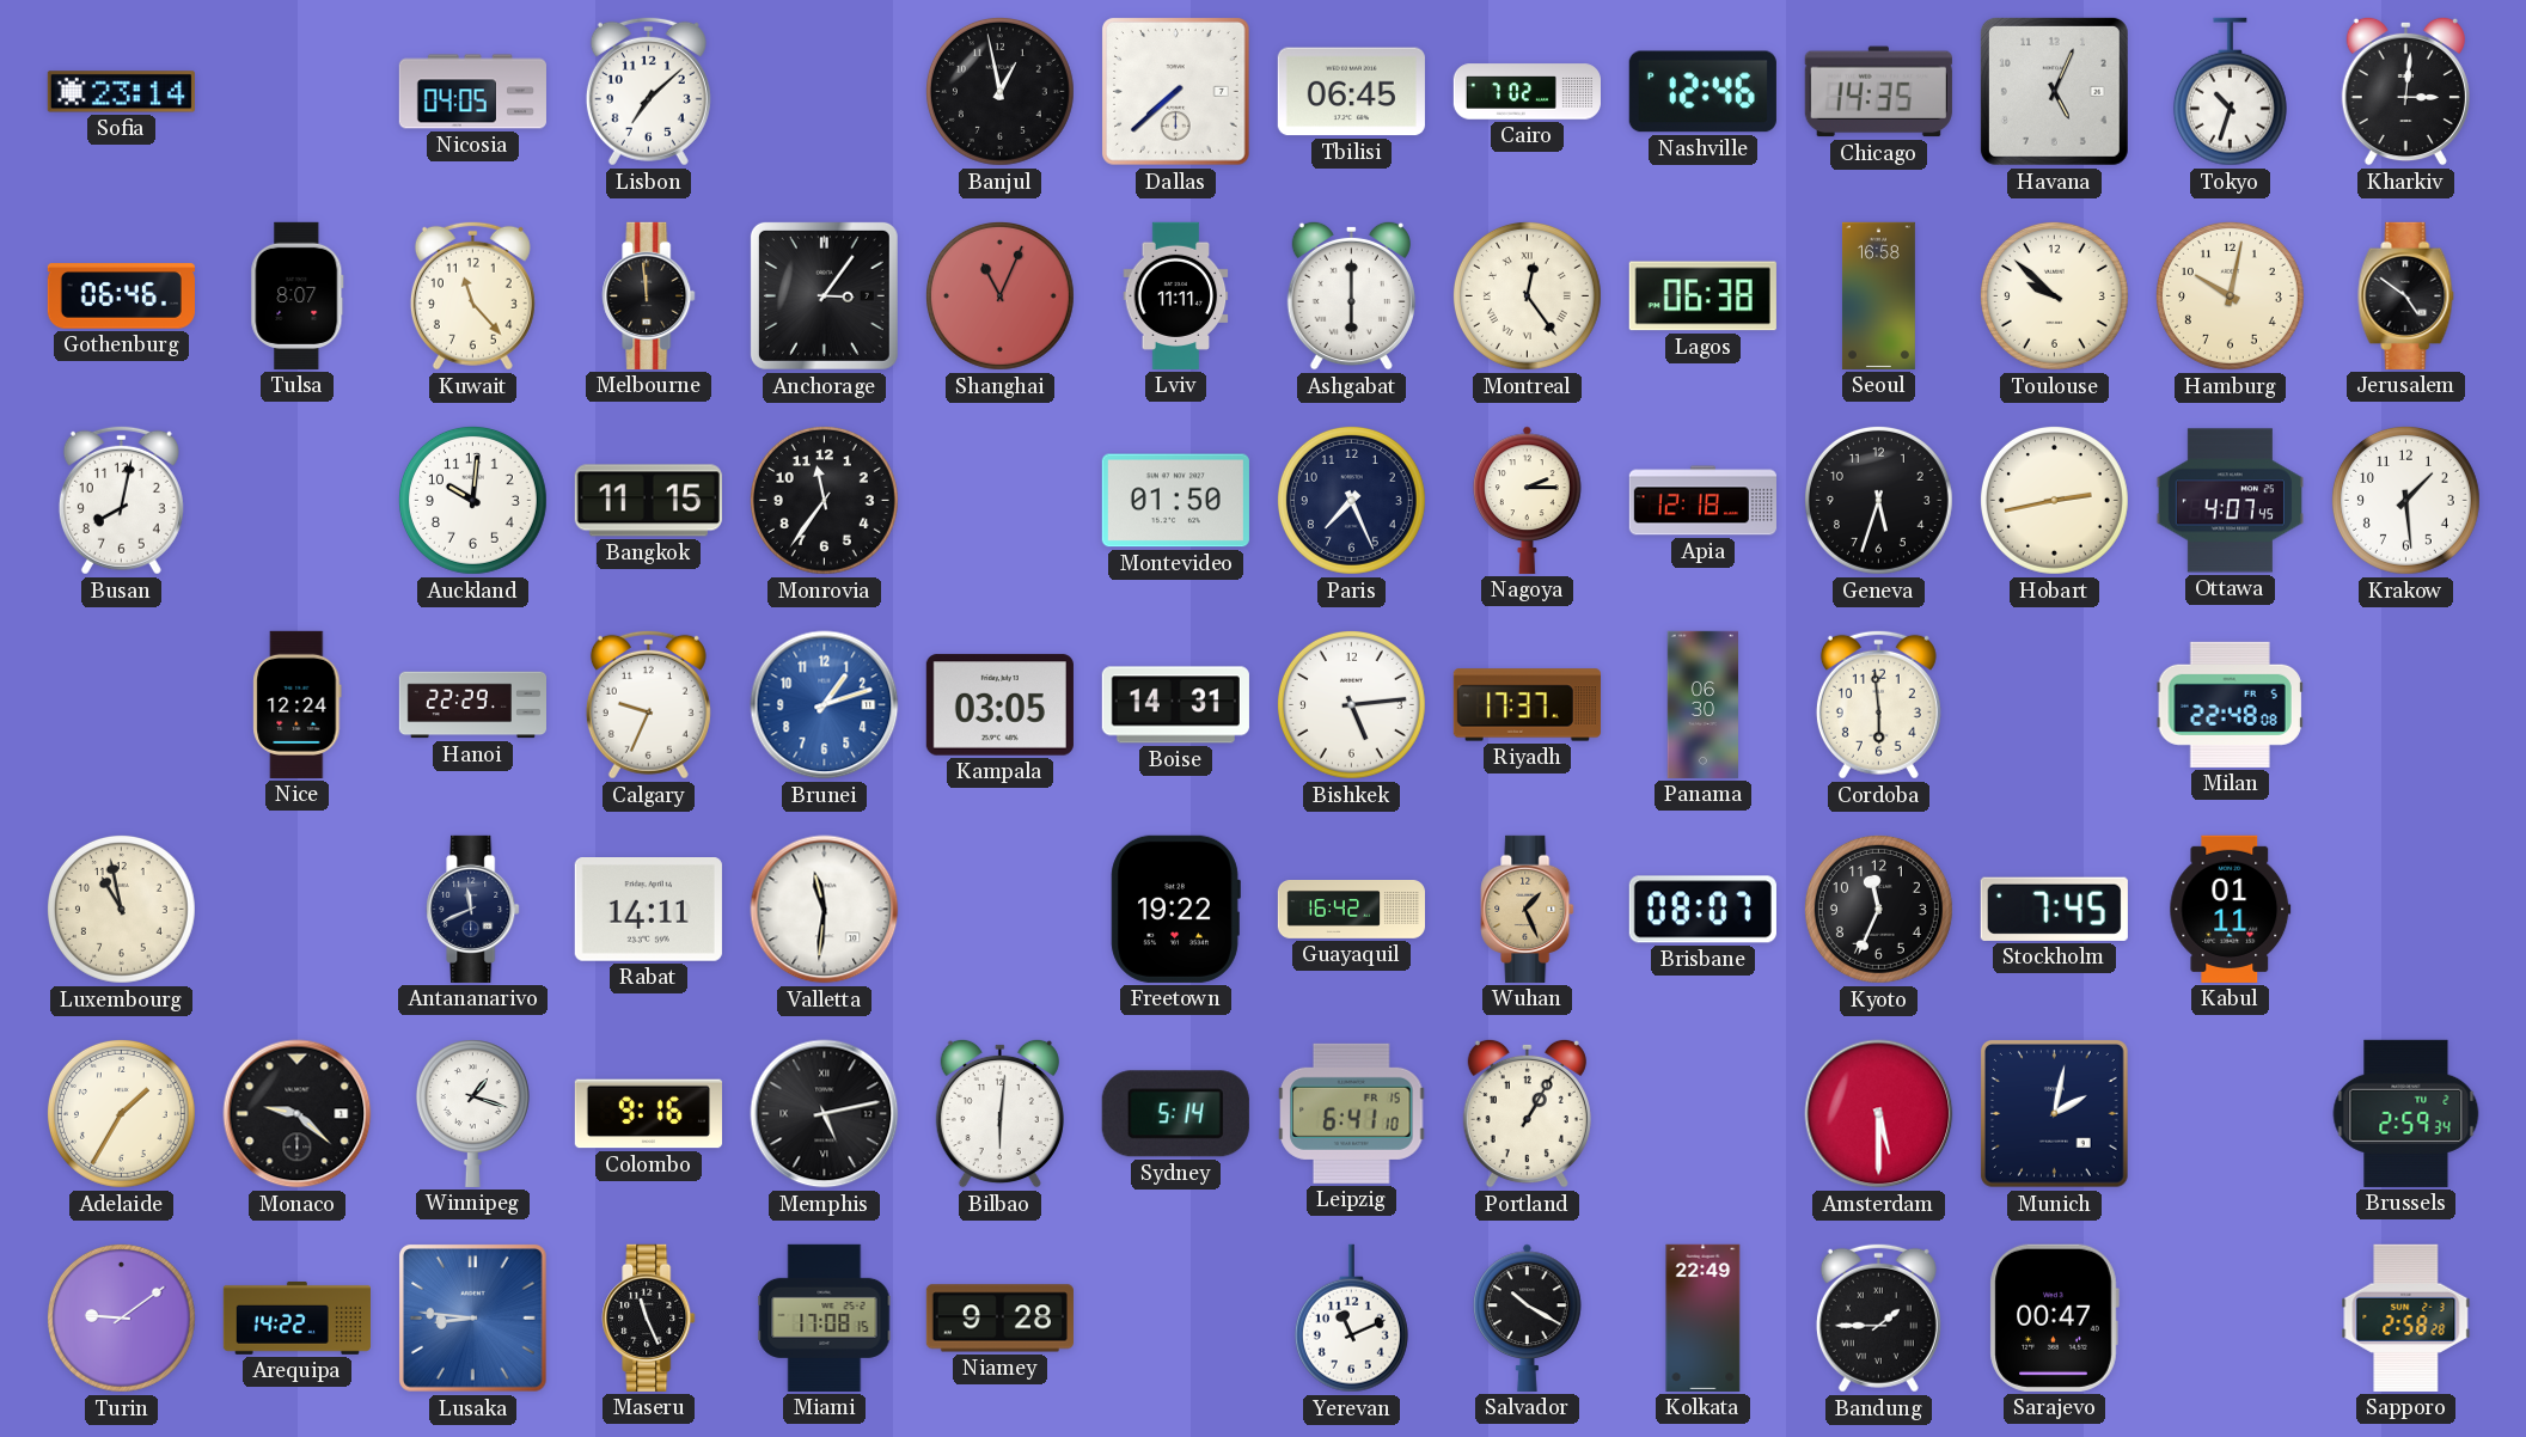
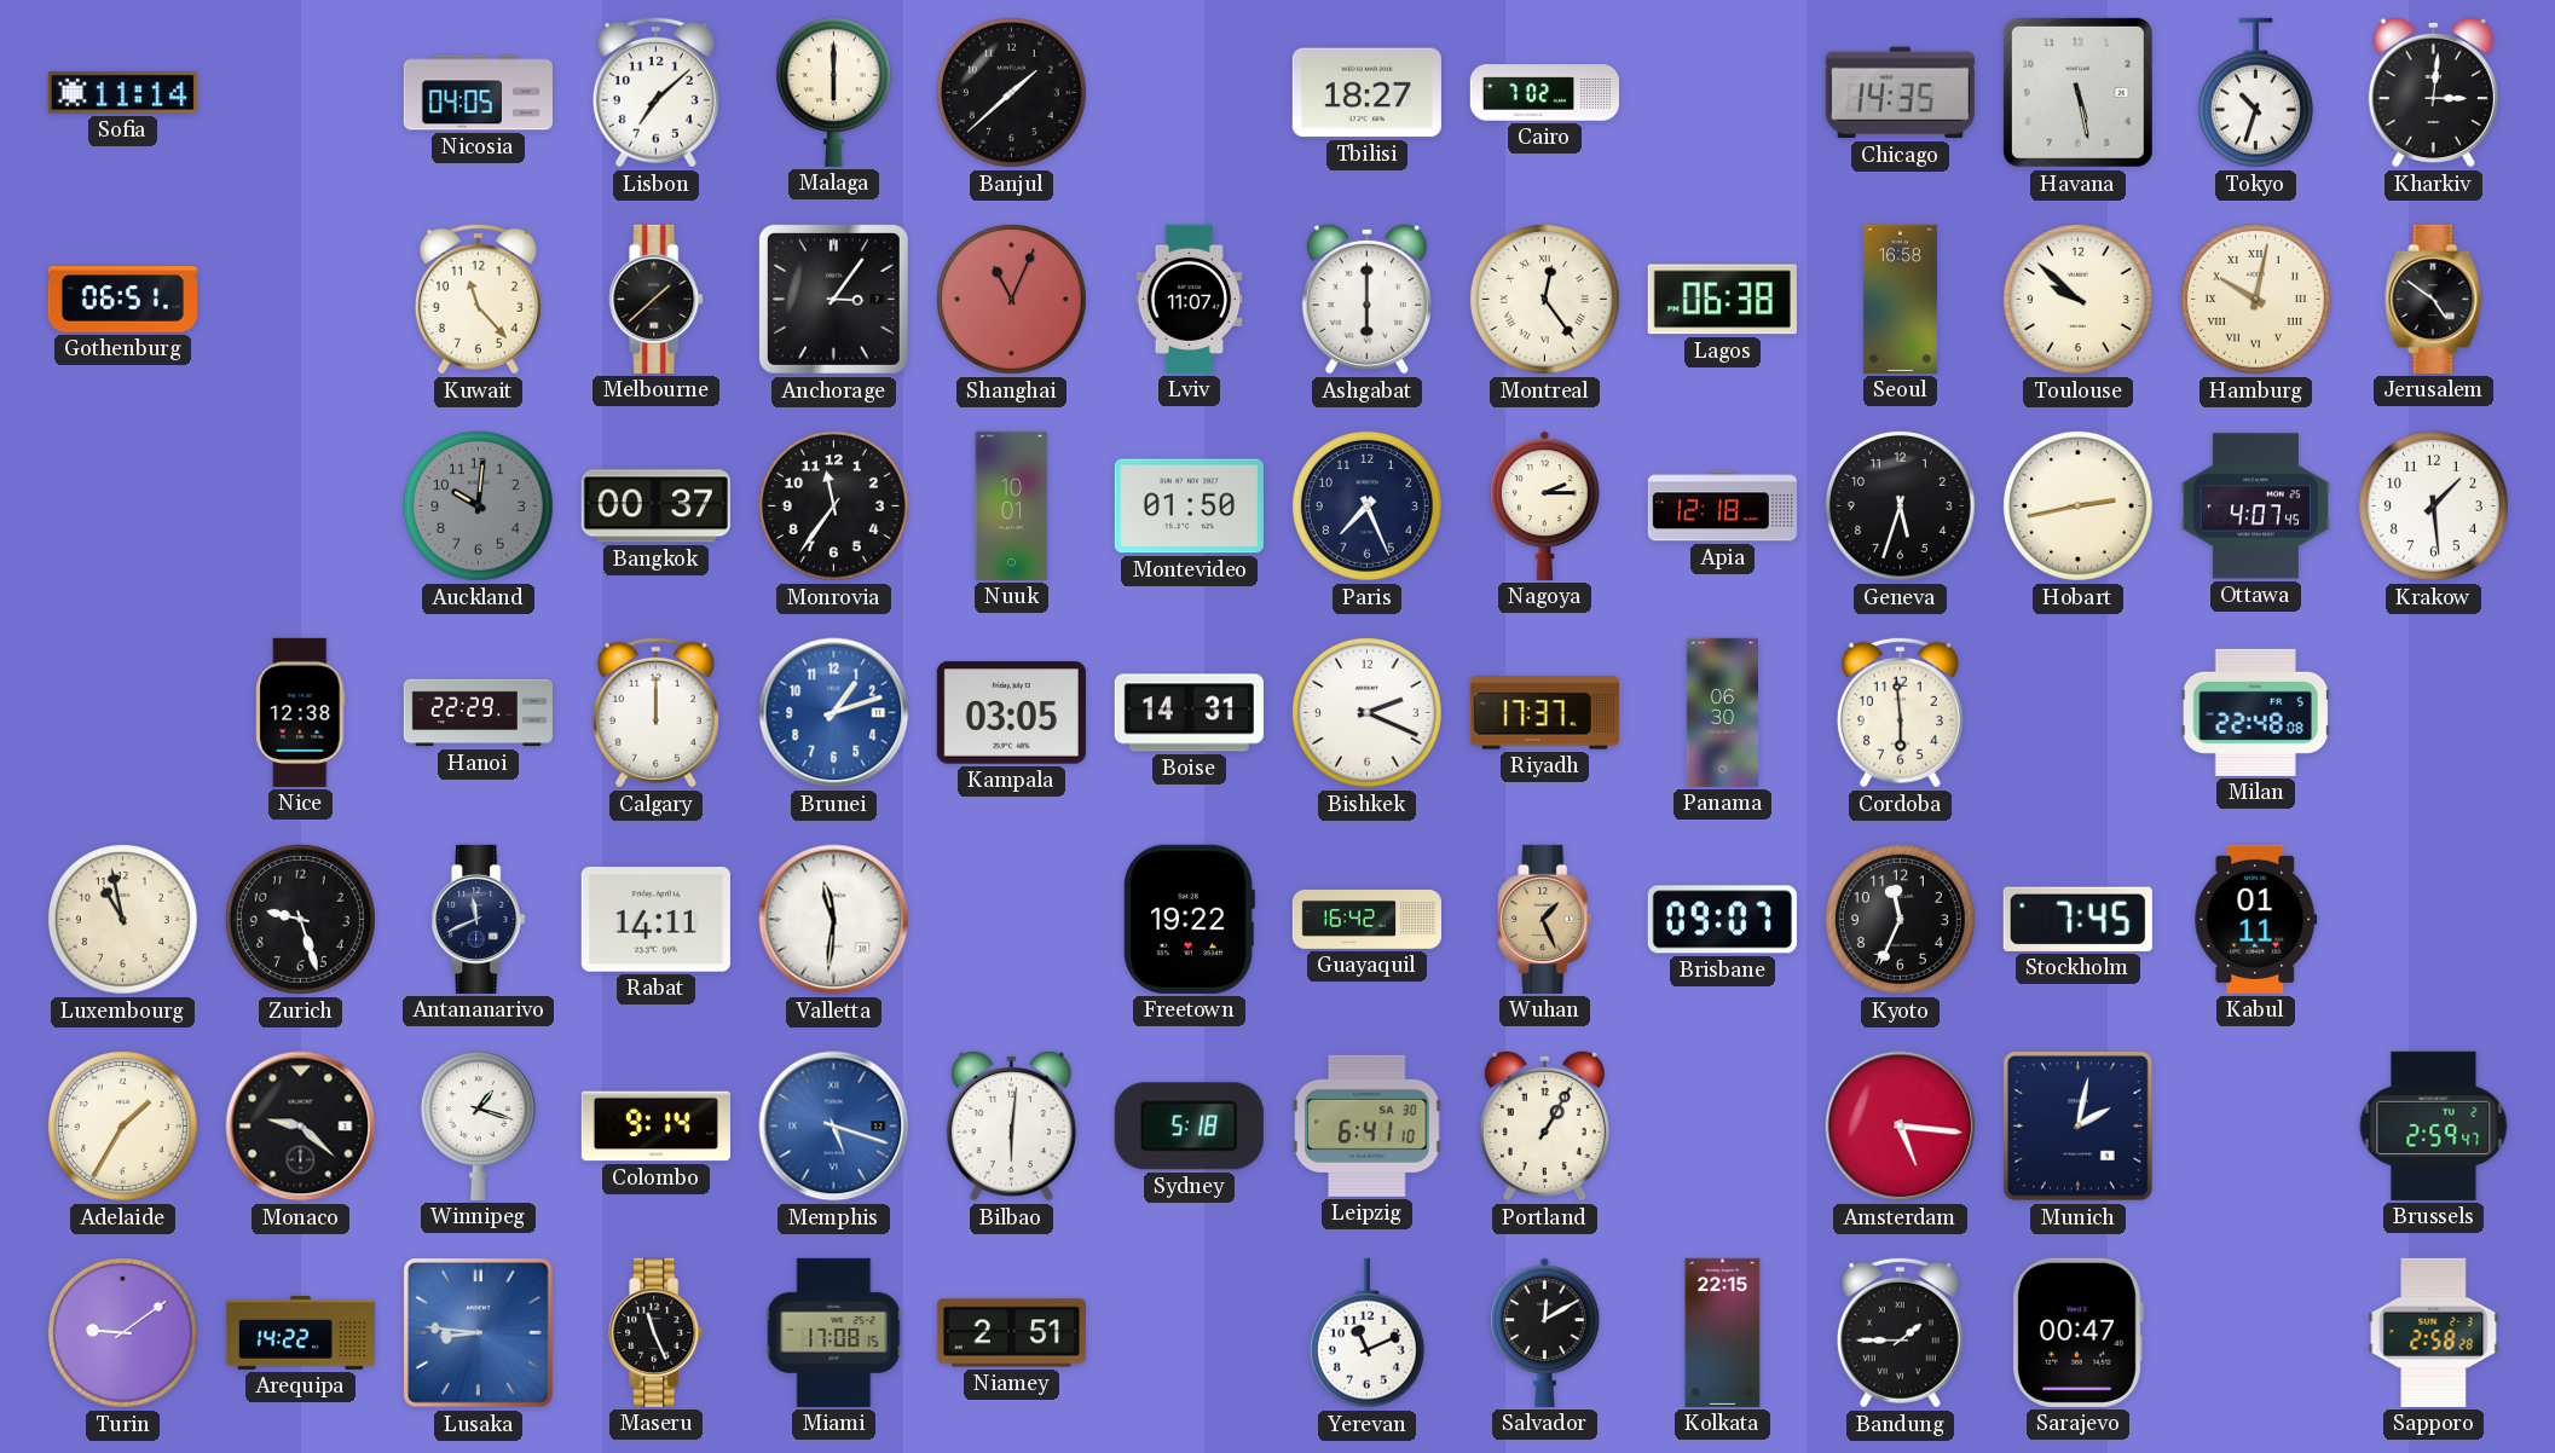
Sofia: 23:14 -> 11:14 (122, 93)
Malaga: none -> 6:00 (833, 92)
Banjul: 12:58 -> 1:38 (1011, 92)
Dallas: 7:38 -> none (1176, 92)
Tbilisi: 06:45 -> 18:27 (1366, 93)
Nashville: 12:46 -> none (1702, 92)
Havana: 5:04 -> 5:28 (2077, 92)
Gothenburg: 06:46 -> 06:51 (122, 300)
Tulsa: 8:07 -> none (298, 295)
Melbourne: 11:59 -> 1:38 (657, 299)
Lviv: 11:11 -> 11:07 (1190, 299)
Hamburg numerals: Arabic -> Roman (2255, 299)
Busan: 8:02 -> none (121, 500)
Auckland dial: white -> grey (478, 505)
Bangkok: 11:15 -> 00:37 (655, 506)
Nuuk: none -> 10:01 (1012, 505)
Nice: 12:24 -> 12:38 (301, 712)
Calgary: 9:34 -> 12:00 (655, 712)
Bishkek: 5:14 -> 2:19 (1366, 712)
Zurich: none -> 9:27 (300, 919)
Brisbane: 08:07 -> 09:07 (1722, 920)
Colombo: 9:16 -> 9:14 (655, 1127)
Memphis: 5:13 -> 5:18 (834, 1127)
Memphis dial: black -> blue (834, 1127)
Sydney: 5:14 -> 5:18 (1189, 1127)
Leipzig date: FR 15 -> SA 30 (1368, 1125)
Amsterdam: 5:30 -> 5:16 (1901, 1127)
Brussels: 2:59:34 -> 2:59:47 (2434, 1125)
Niamey: 9:28 -> 2:51 (1011, 1333)
Salvador: 10:20 -> 12:10 (1545, 1332)
Kolkata: 22:49 -> 22:15 (1723, 1332)
